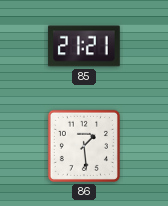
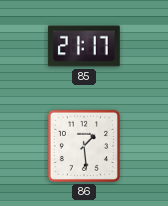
85: 21:21 -> 21:17 (84, 46)
